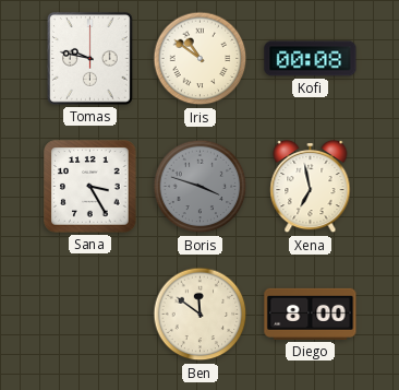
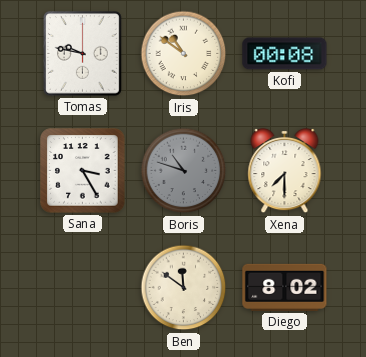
Boris: 3:48 -> 10:48 (184, 171)
Xena: 6:58 -> 7:30 (285, 171)
Diego: 8:00 -> 8:02 (285, 287)
